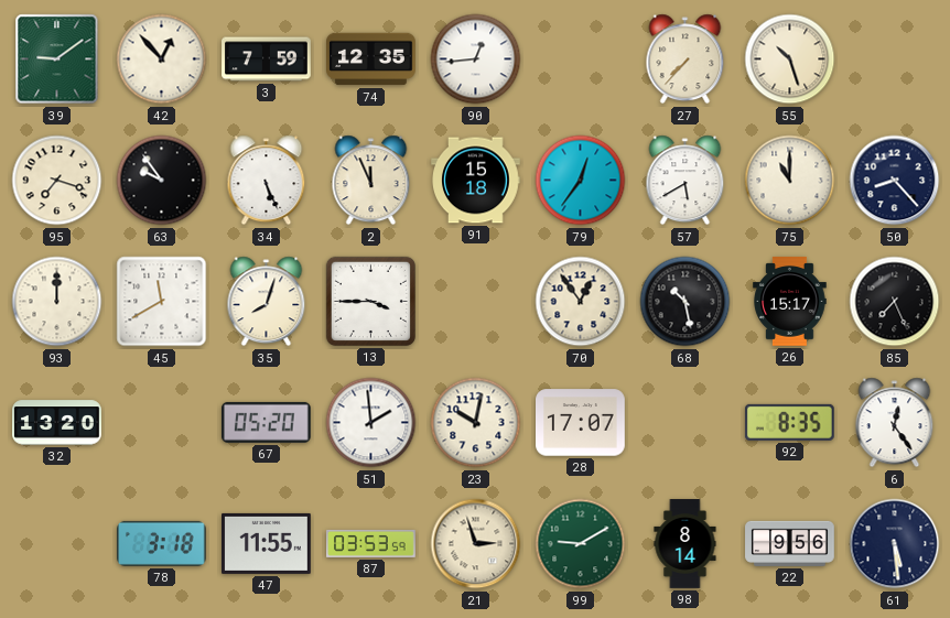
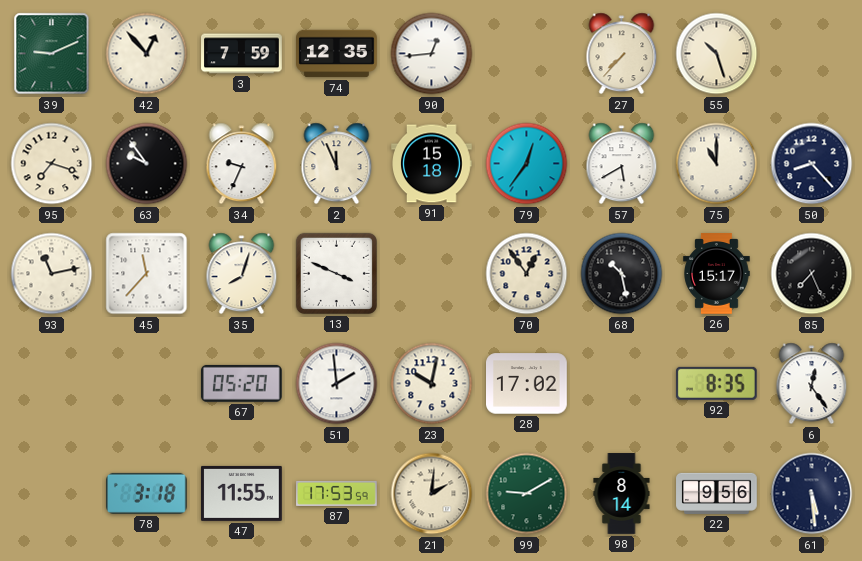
39: 9:09 -> 9:11 (52, 54)
34: 5:26 -> 9:34 (242, 164)
93: 12:00 -> 11:13 (52, 274)
45: 11:40 -> 11:37 (147, 274)
13: 3:45 -> 3:49 (336, 273)
32: 13:20 -> none (57, 423)
28: 17:07 -> 17:02 (527, 384)
87: 03:53 -> 17:53 (337, 493)
21: 2:57 -> 2:01 (432, 494)
